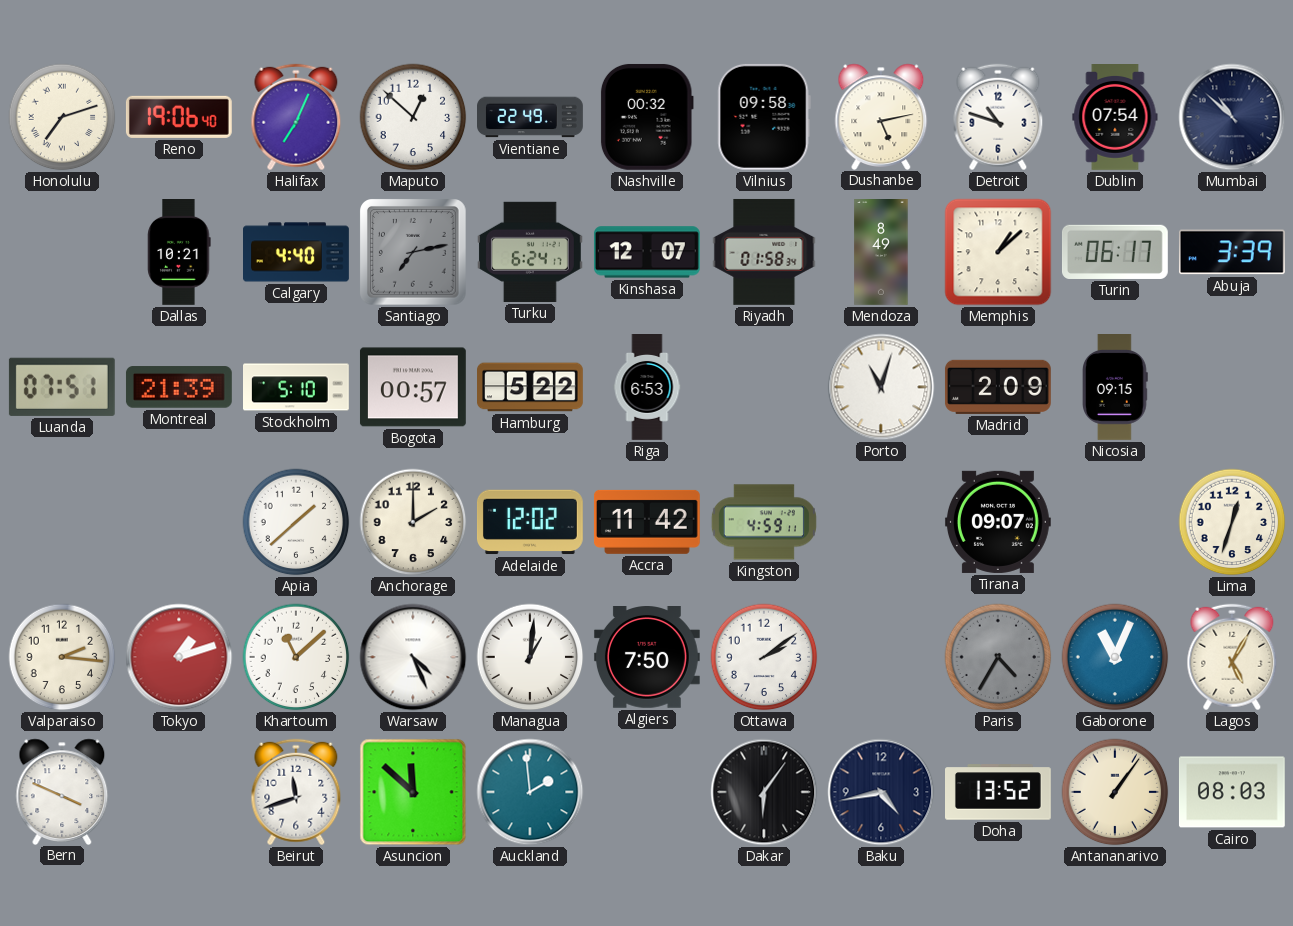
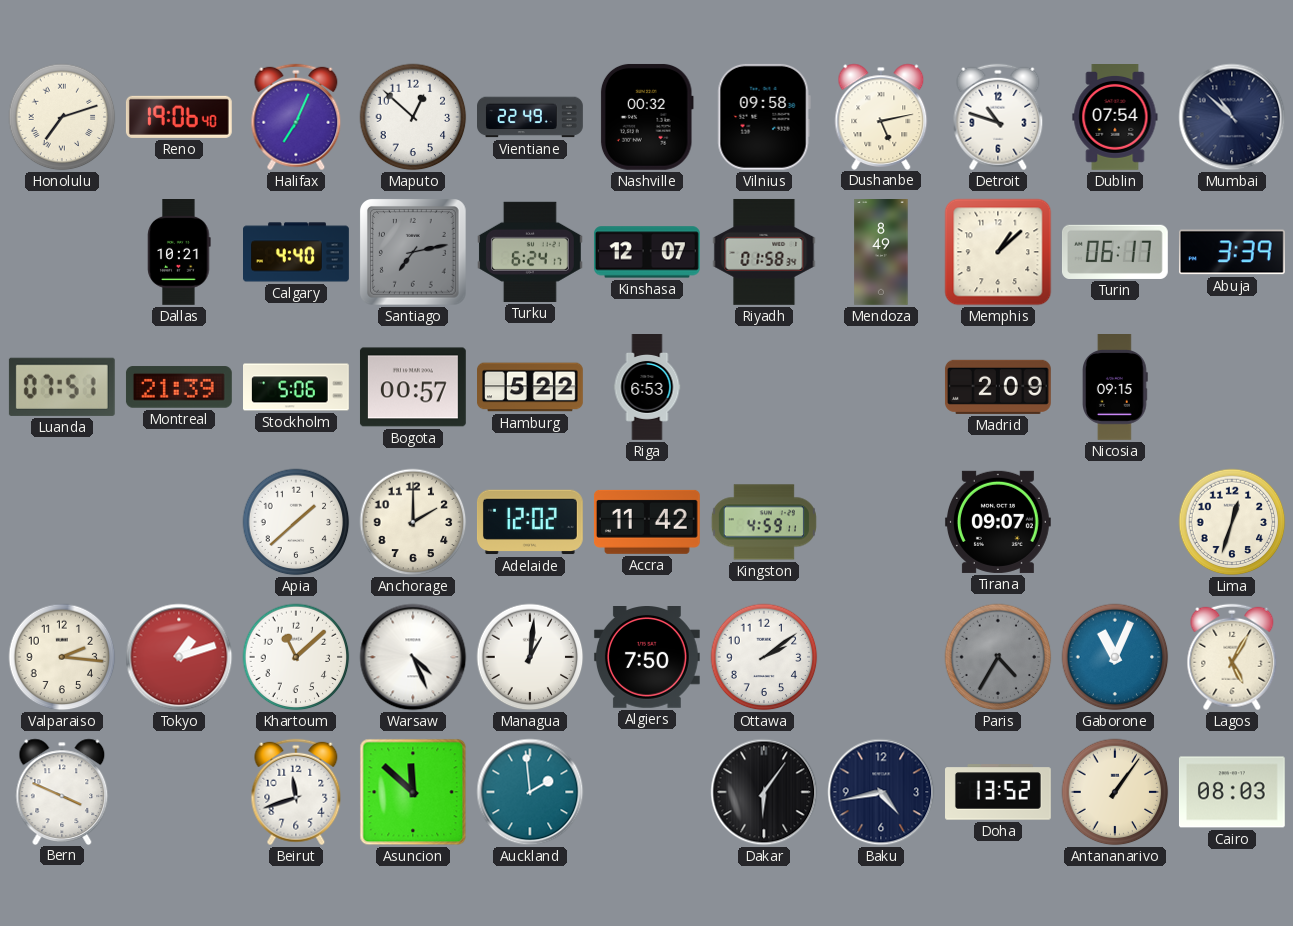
Stockholm: 5:10 -> 5:06 (297, 387)
Porto: 11:03 -> none (881, 387)
